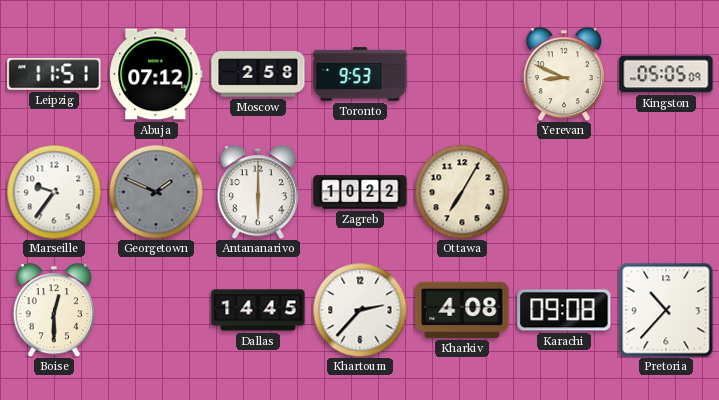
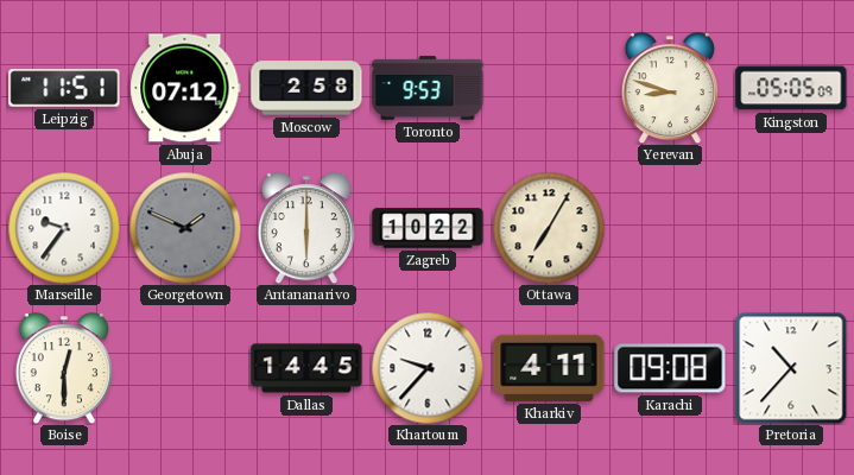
Yerevan: 8:49 -> 8:48 (670, 88)
Khartoum: 2:37 -> 9:37 (428, 368)
Kharkiv: 4:08 -> 4:11 (549, 368)
